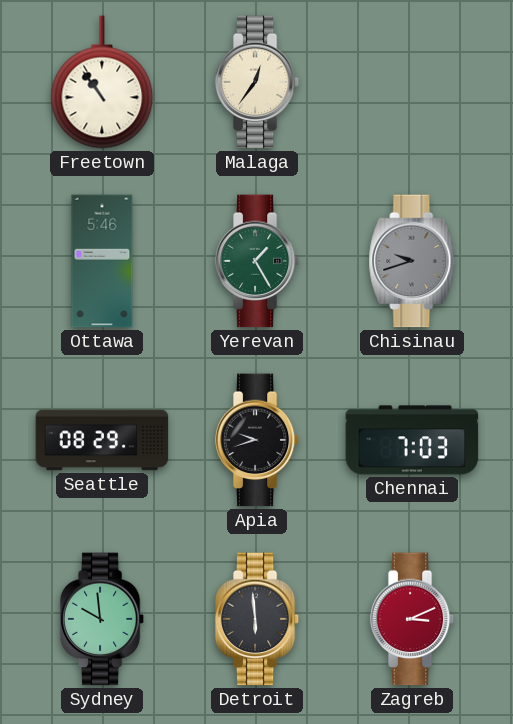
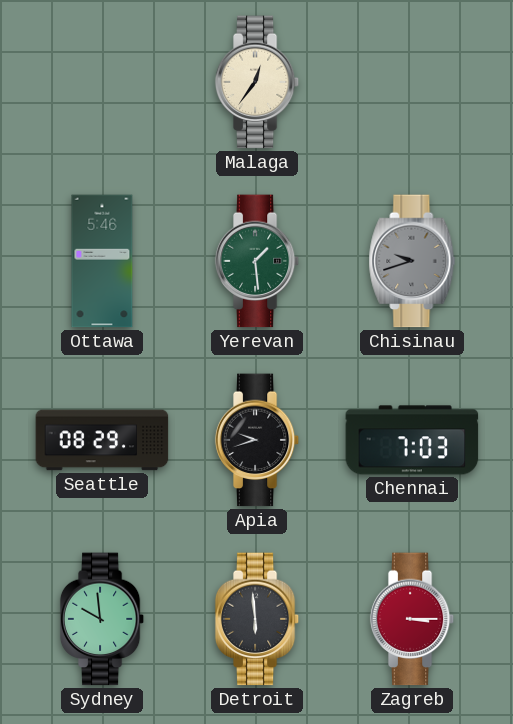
Freetown: 10:54 -> none (102, 82)
Yerevan: 1:25 -> 1:29 (257, 261)
Zagreb: 3:11 -> 3:15 (412, 619)
